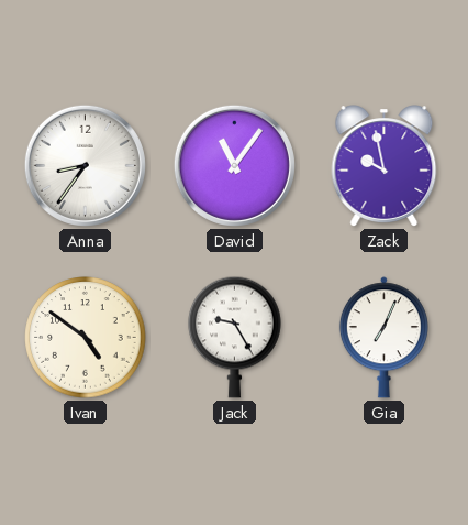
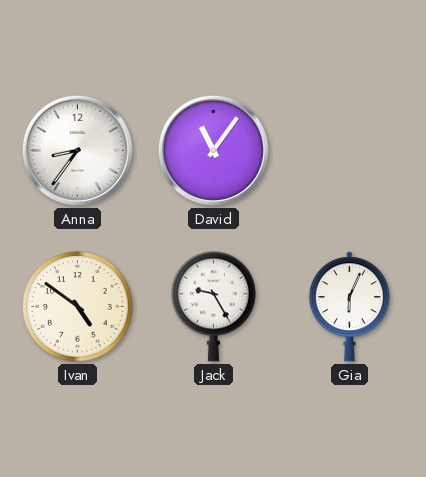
Zack: 9:58 -> none (385, 166)
Gia: 7:04 -> 6:04 (349, 307)
